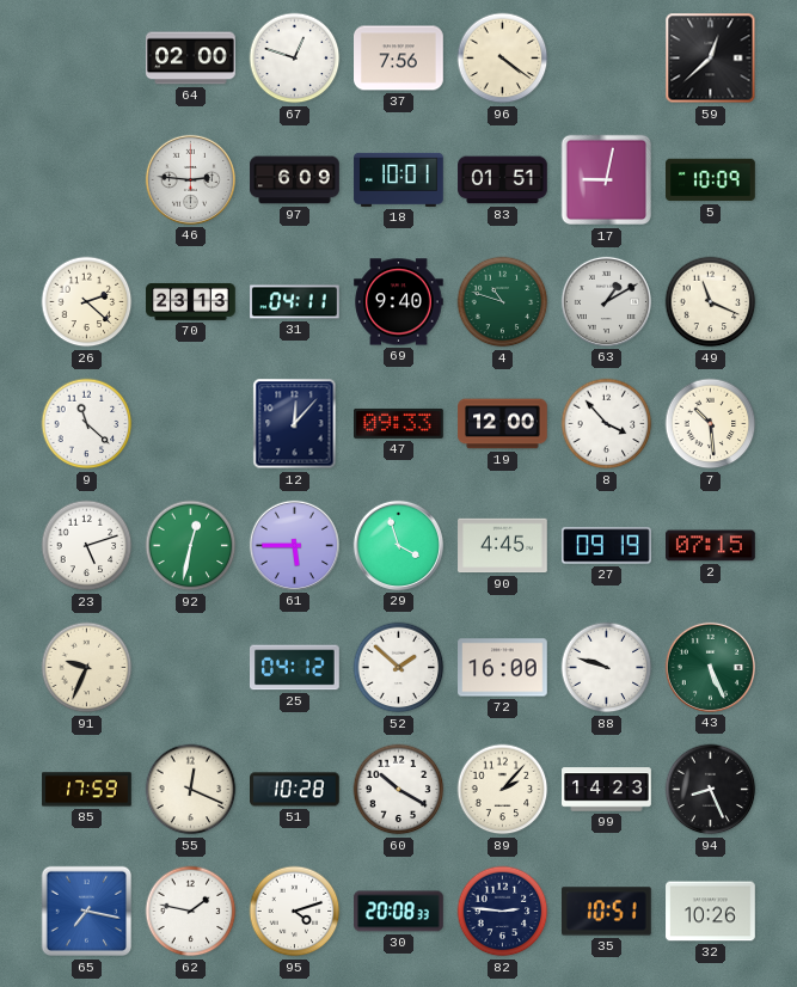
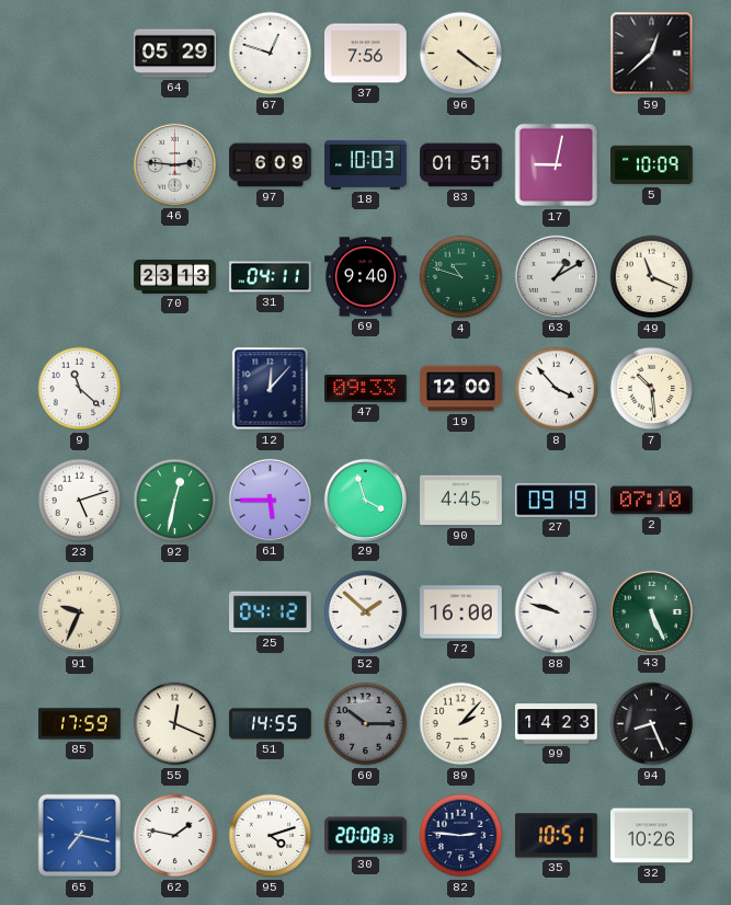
64: 02:00 -> 05:29 (175, 54)
18: 10:01 -> 10:03 (366, 164)
26: 2:22 -> none (87, 302)
2: 07:15 -> 07:10 (652, 501)
51: 10:28 -> 14:55 (271, 724)
60: 10:20 -> 10:15 (366, 724)
60 dial: white -> grey (366, 724)
